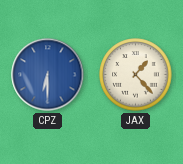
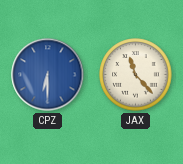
JAX: 1:23 -> 11:23 (136, 75)
